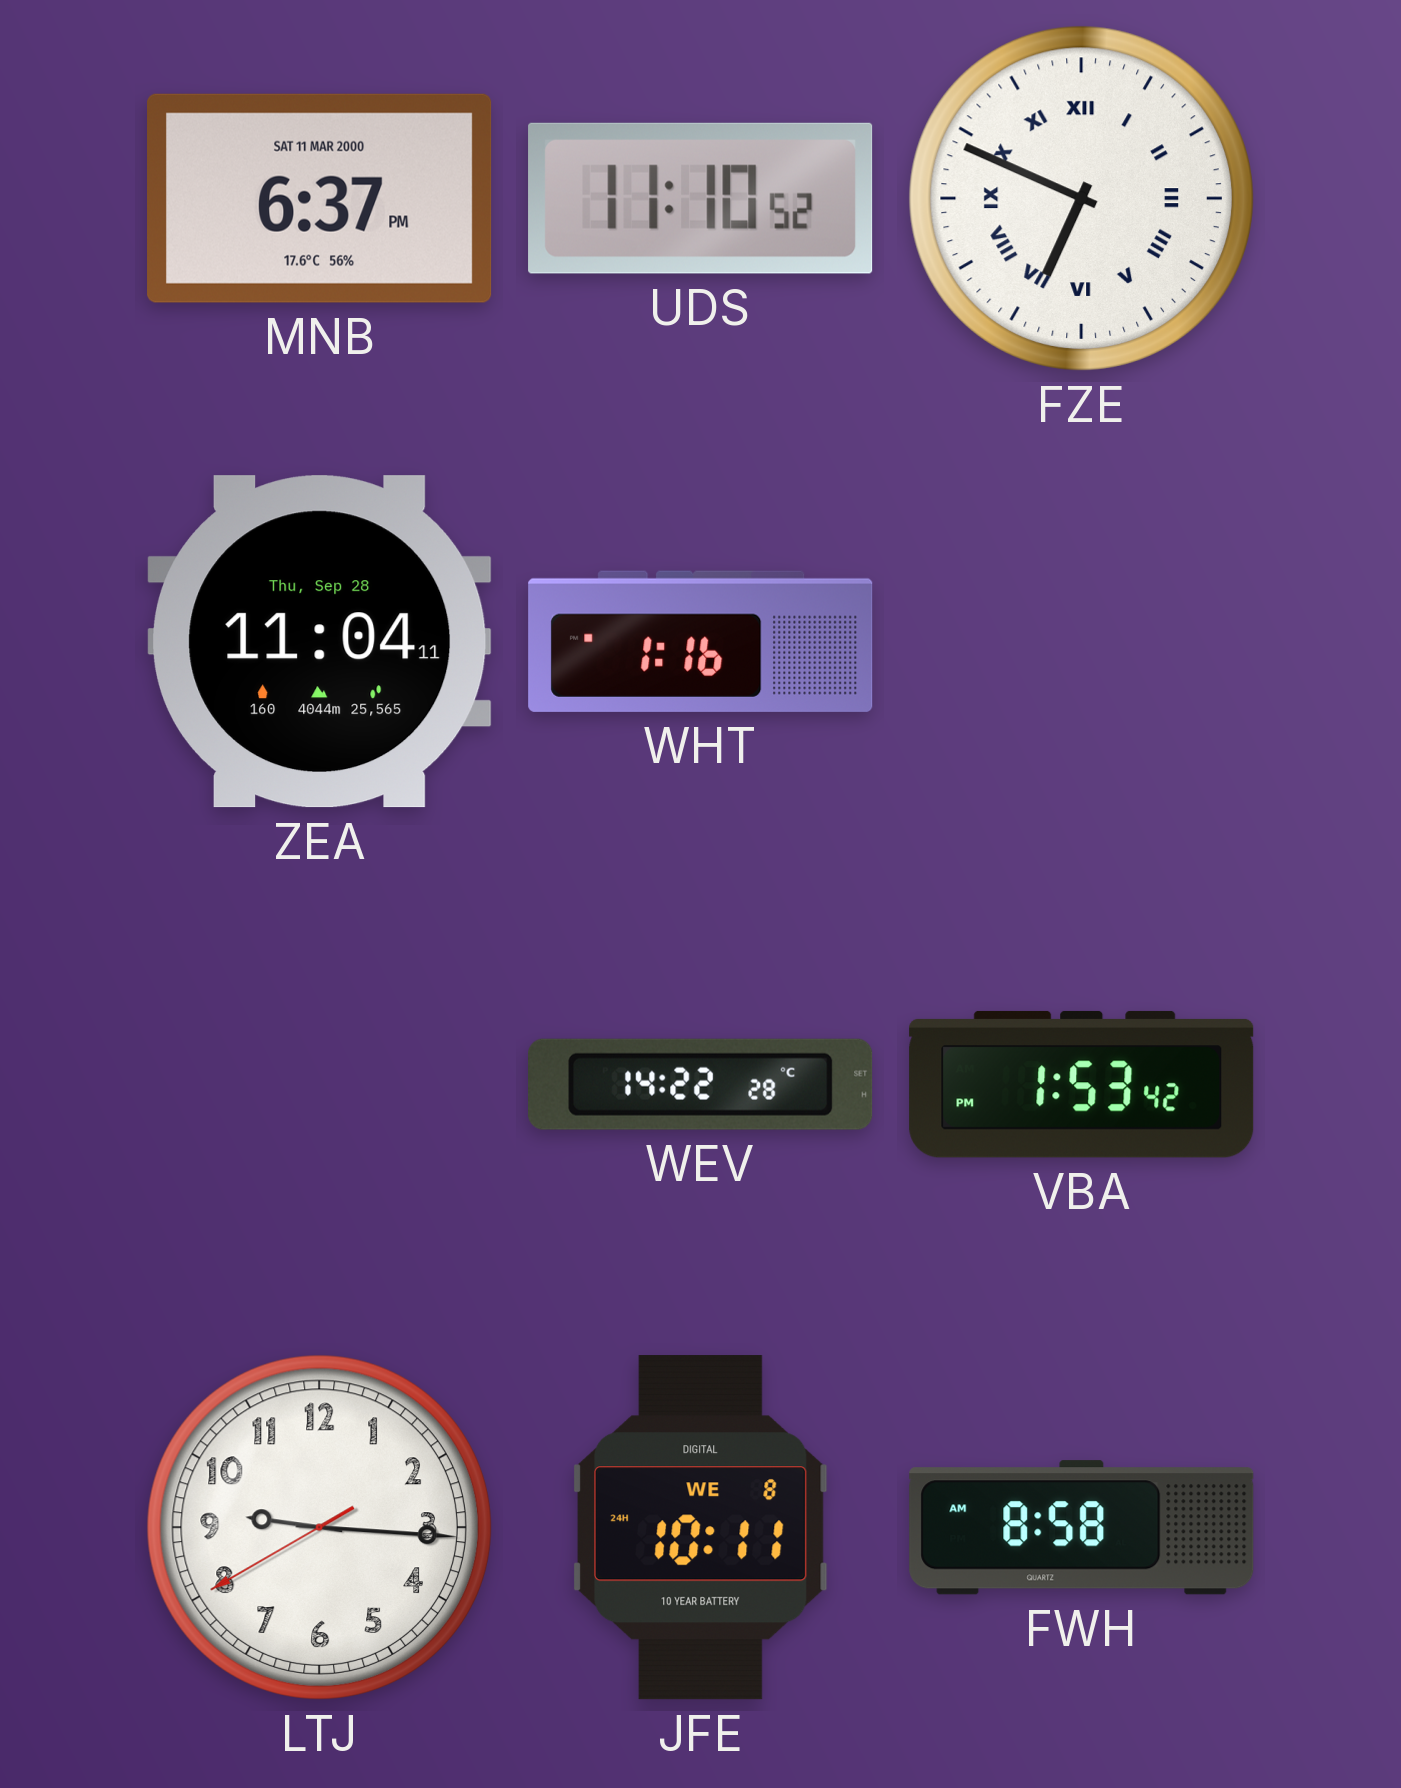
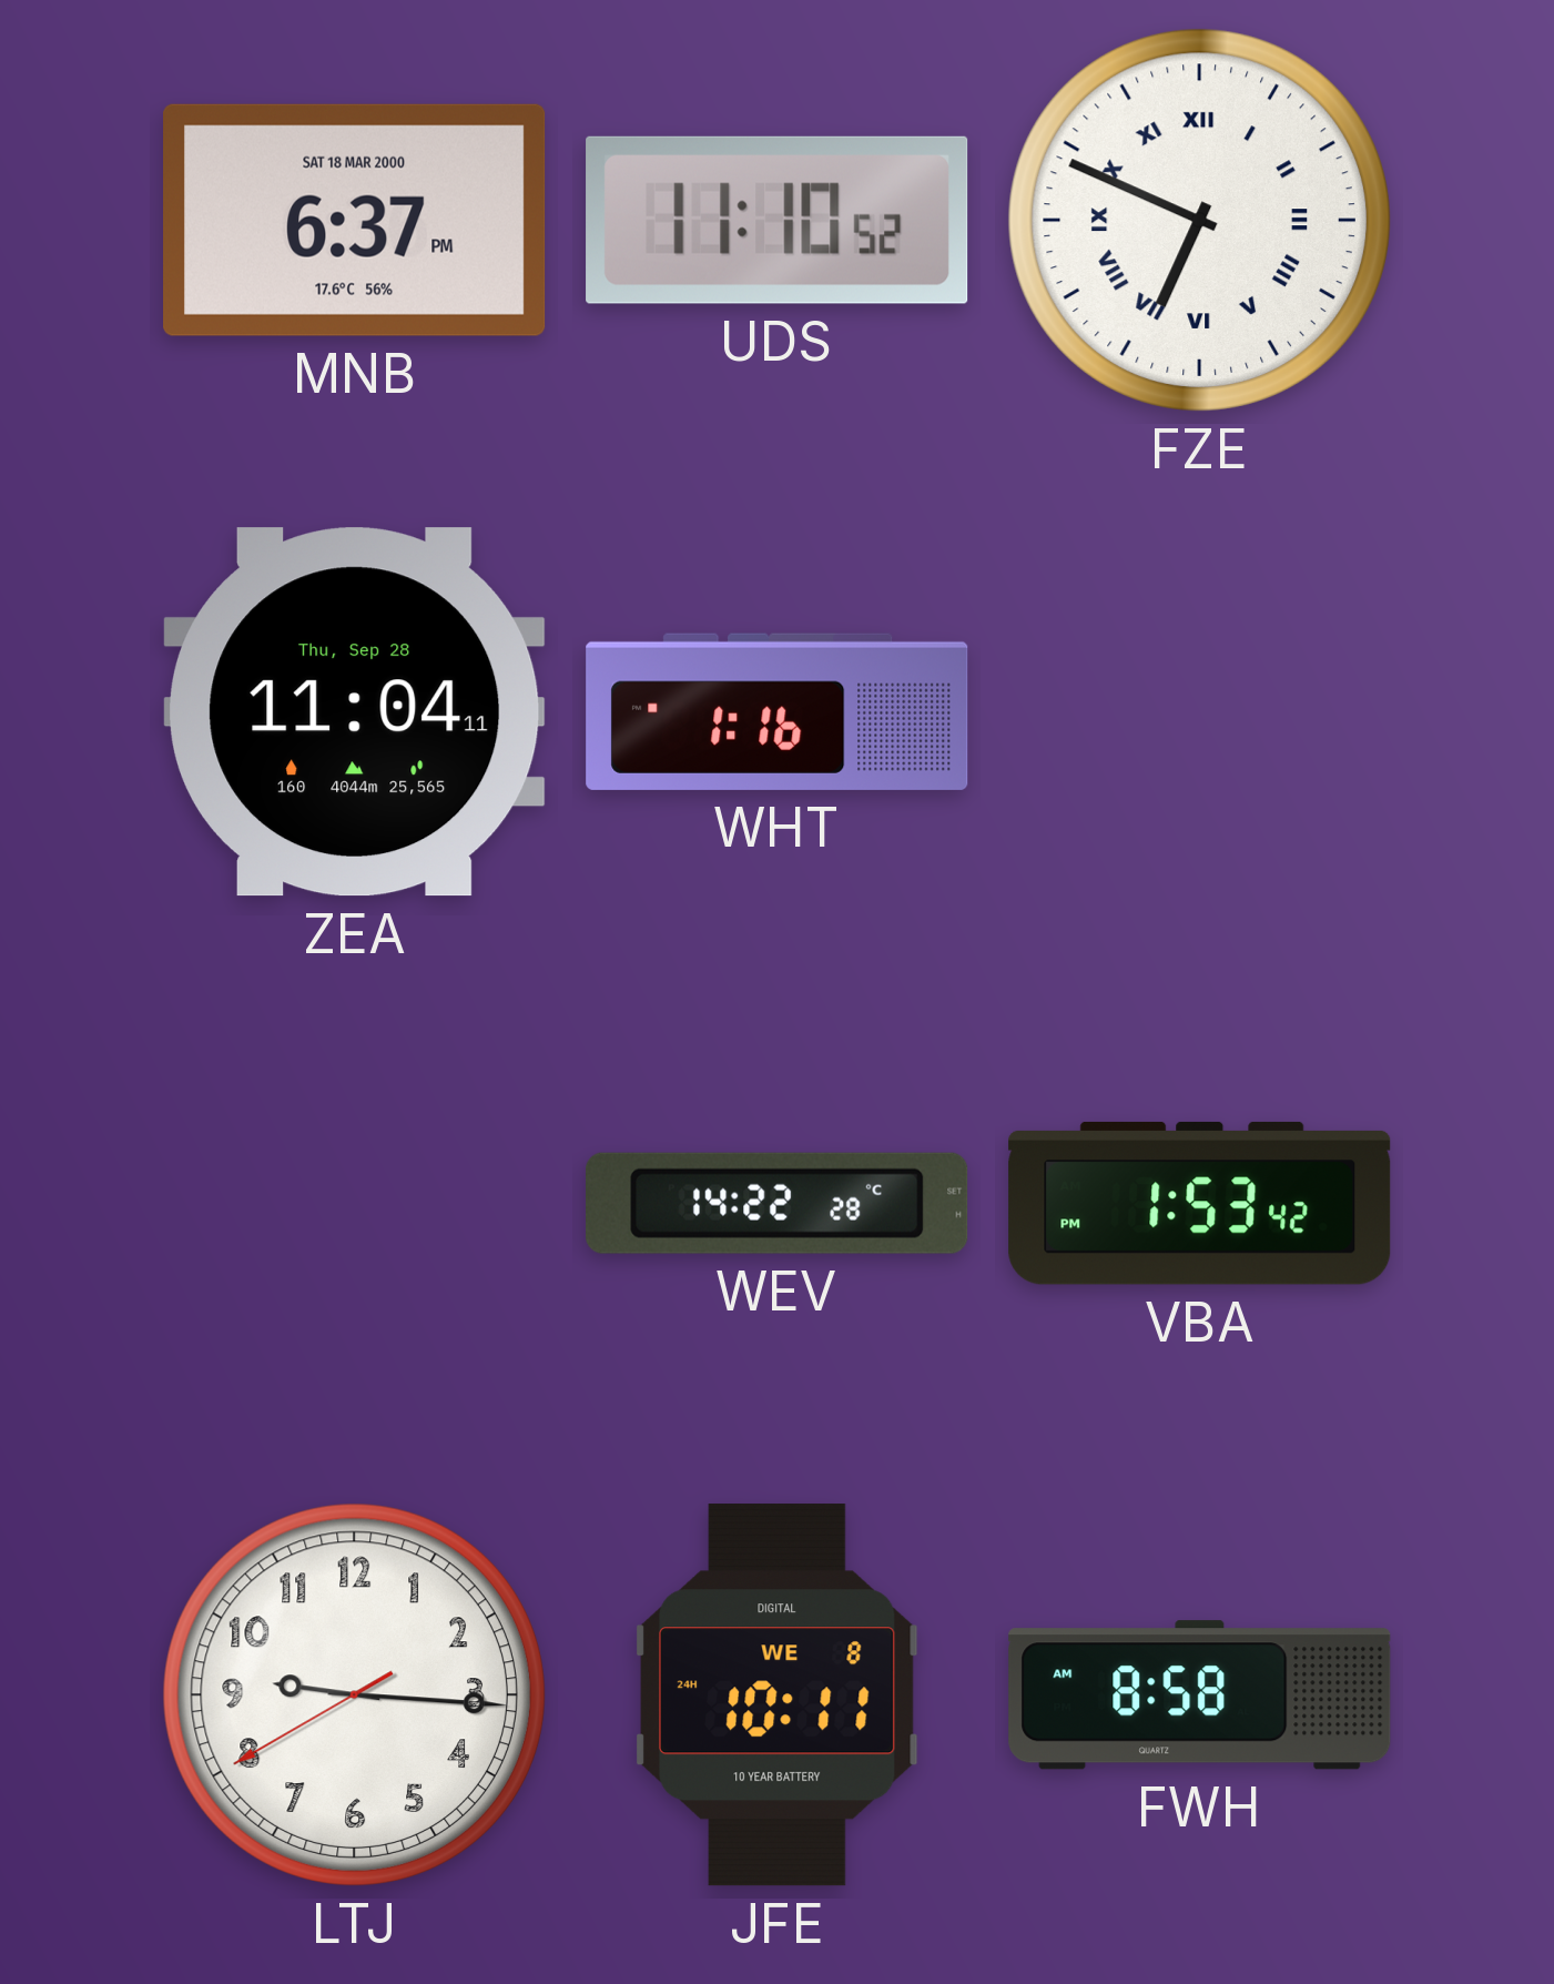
MNB date: SAT 11 MAR 2000 -> SAT 18 MAR 2000 (355, 220)
